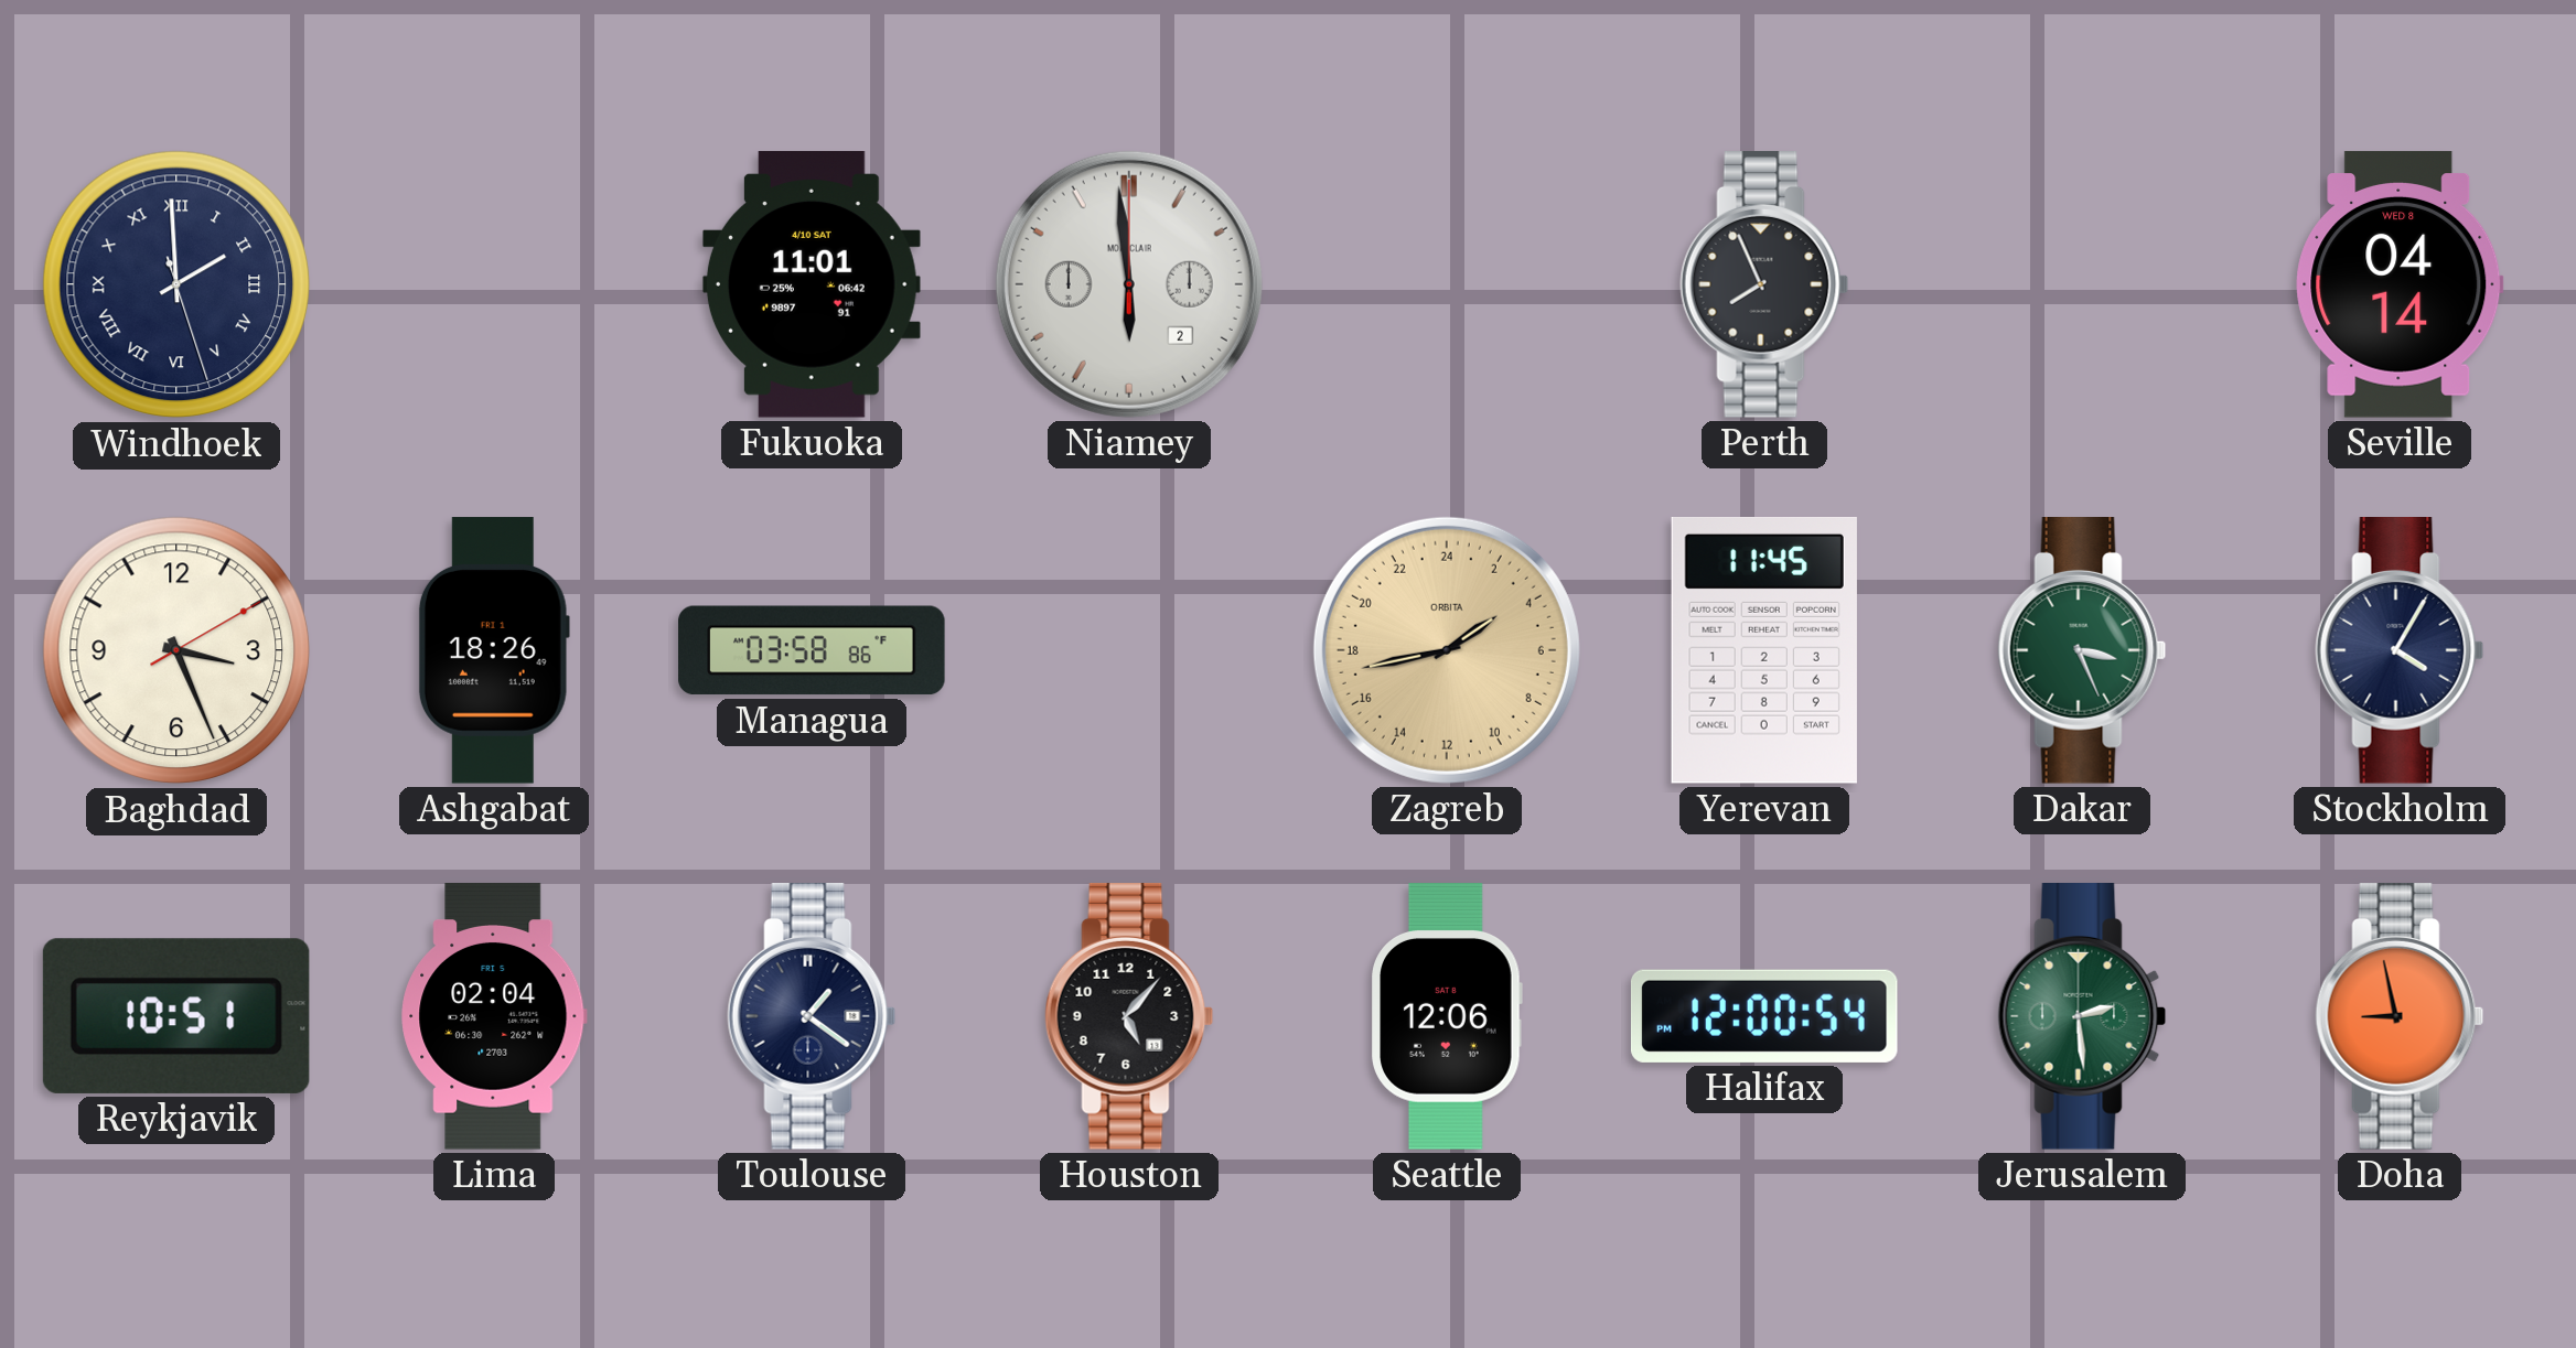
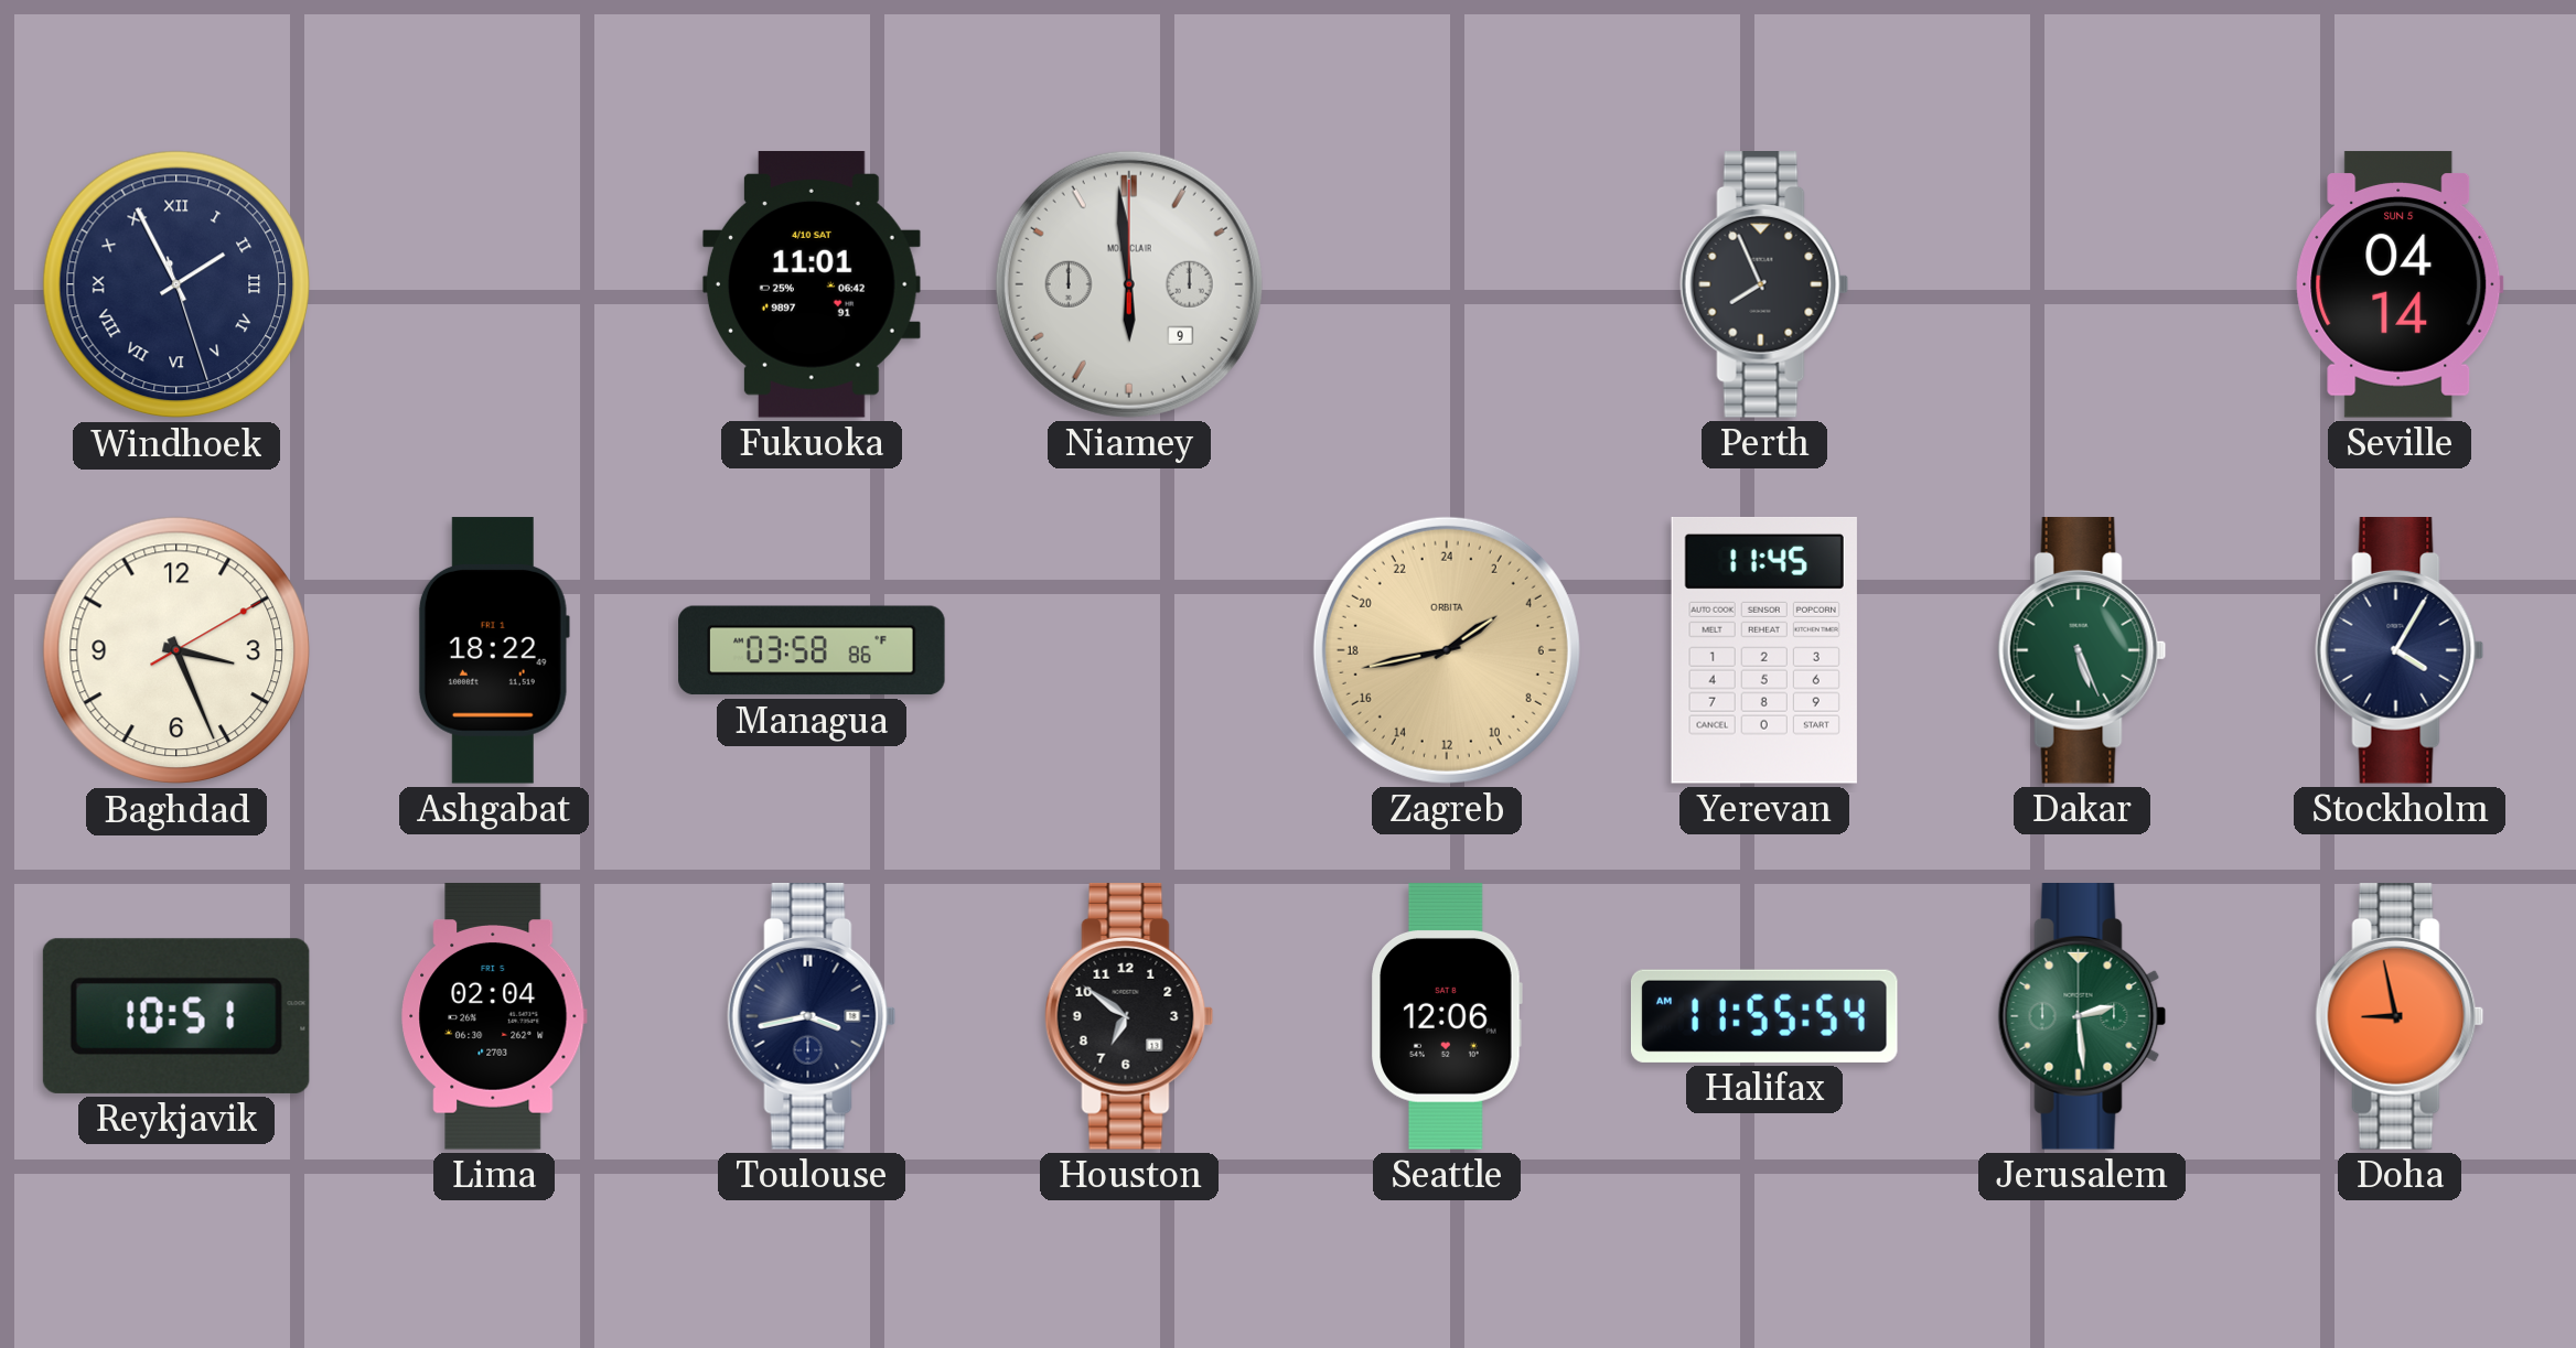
Windhoek: 1:59 -> 1:55 (176, 284)
Niamey date: 2 -> 9 (1129, 284)
Seville date: WED 8 -> SUN 5 (2400, 284)
Ashgabat: 18:26 -> 18:22 (494, 650)
Dakar: 3:26 -> 5:26 (2082, 651)
Toulouse: 1:21 -> 3:43 (812, 1017)
Houston: 5:07 -> 6:51 (1129, 1017)
Halifax: 12:00 -> 11:55 (1764, 1016)
